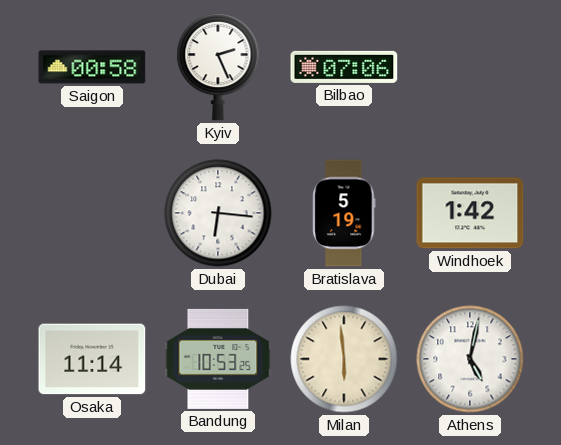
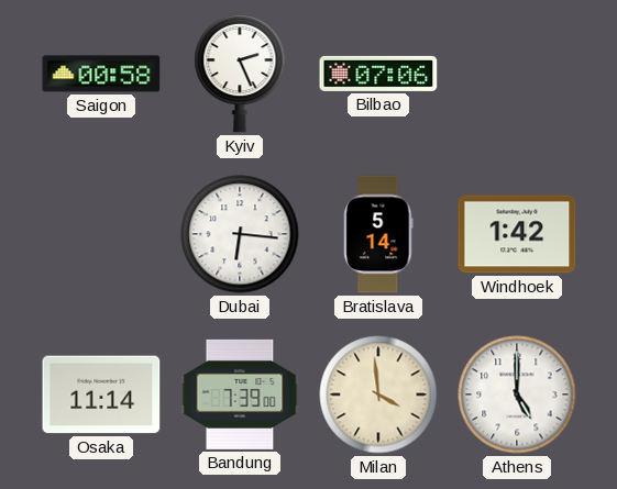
Bratislava: 5:19 -> 5:14 (378, 234)
Bandung: 10:53 -> 7:39 (240, 394)
Milan: 5:59 -> 3:59 (378, 394)
Athens: 5:02 -> 5:00 (517, 394)
